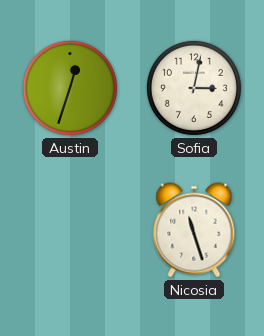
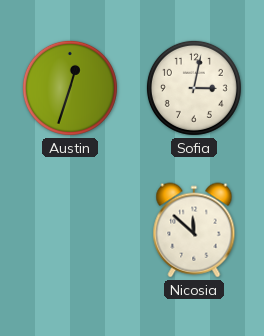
Nicosia: 11:27 -> 11:52 (194, 230)
